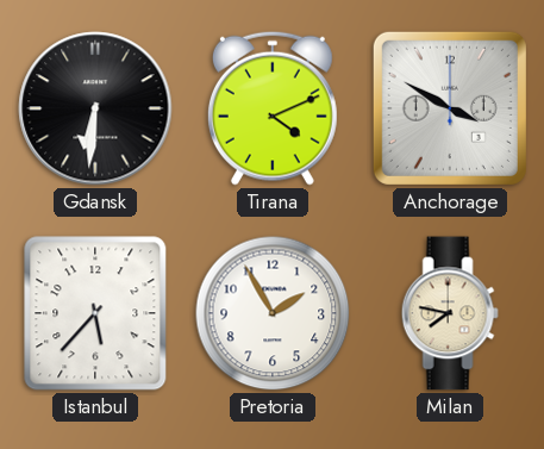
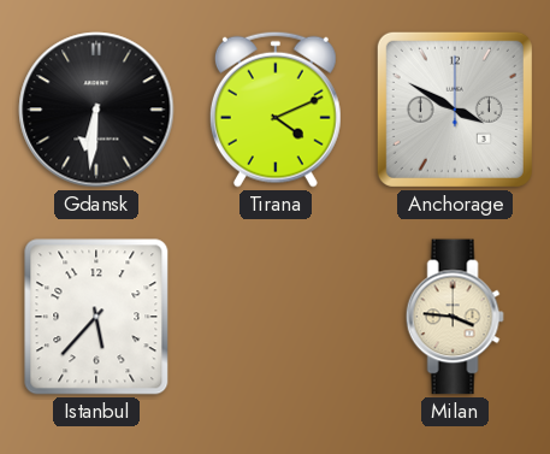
Pretoria: 1:55 -> none (273, 313)
Milan: 7:47 -> 3:46 (455, 317)
